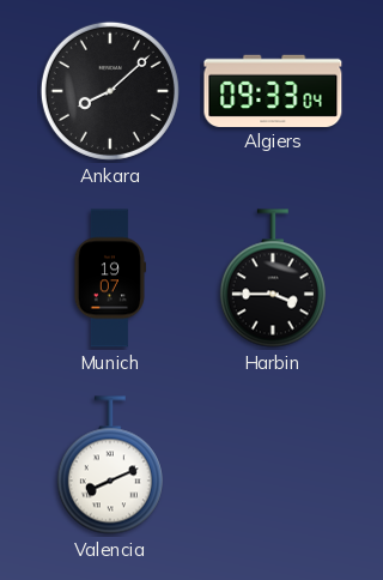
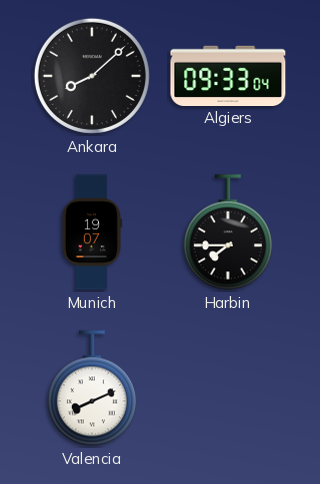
Harbin: 3:45 -> 7:45 (228, 232)
